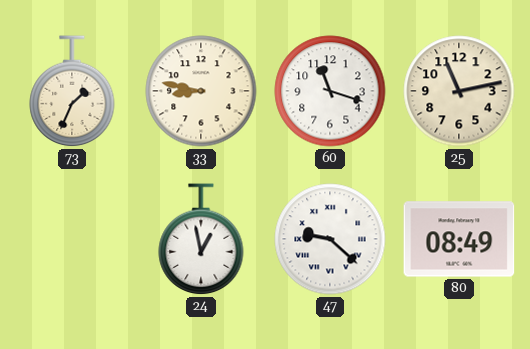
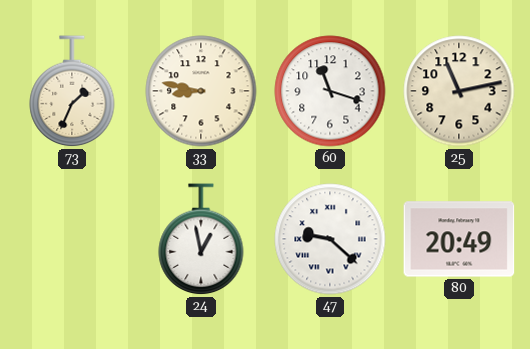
80: 08:49 -> 20:49 (459, 239)
